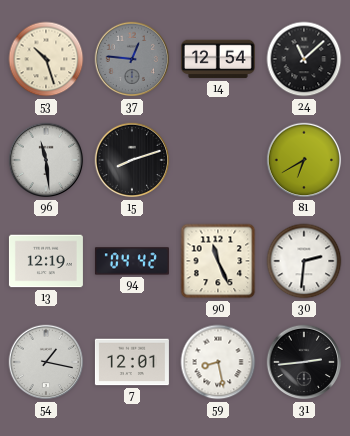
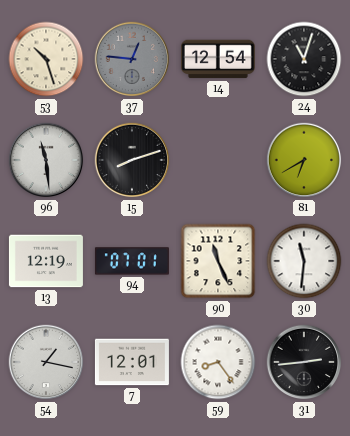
24: 11:08 -> 11:03 (304, 59)
94: 04:42 -> 07:01 (132, 261)
30: 2:31 -> 11:31 (304, 261)
59: 8:28 -> 8:24 (218, 362)
